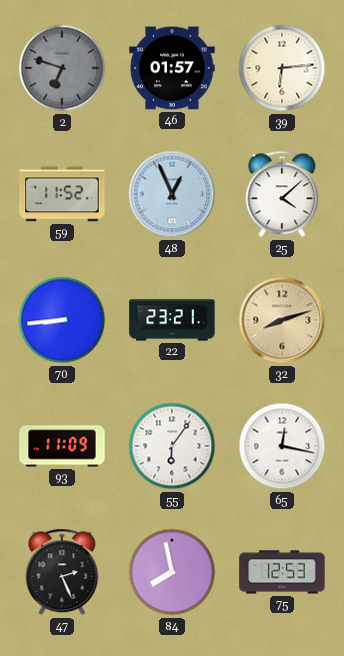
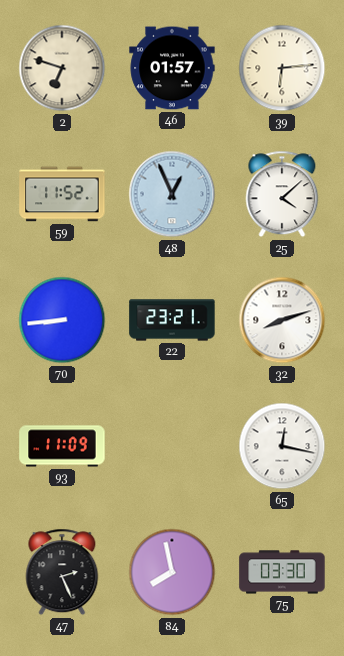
2 dial: grey -> cream (62, 68)
32 dial: champagne -> white (282, 320)
55: 6:06 -> none (172, 446)
75: 12:53 -> 03:30 (282, 572)
